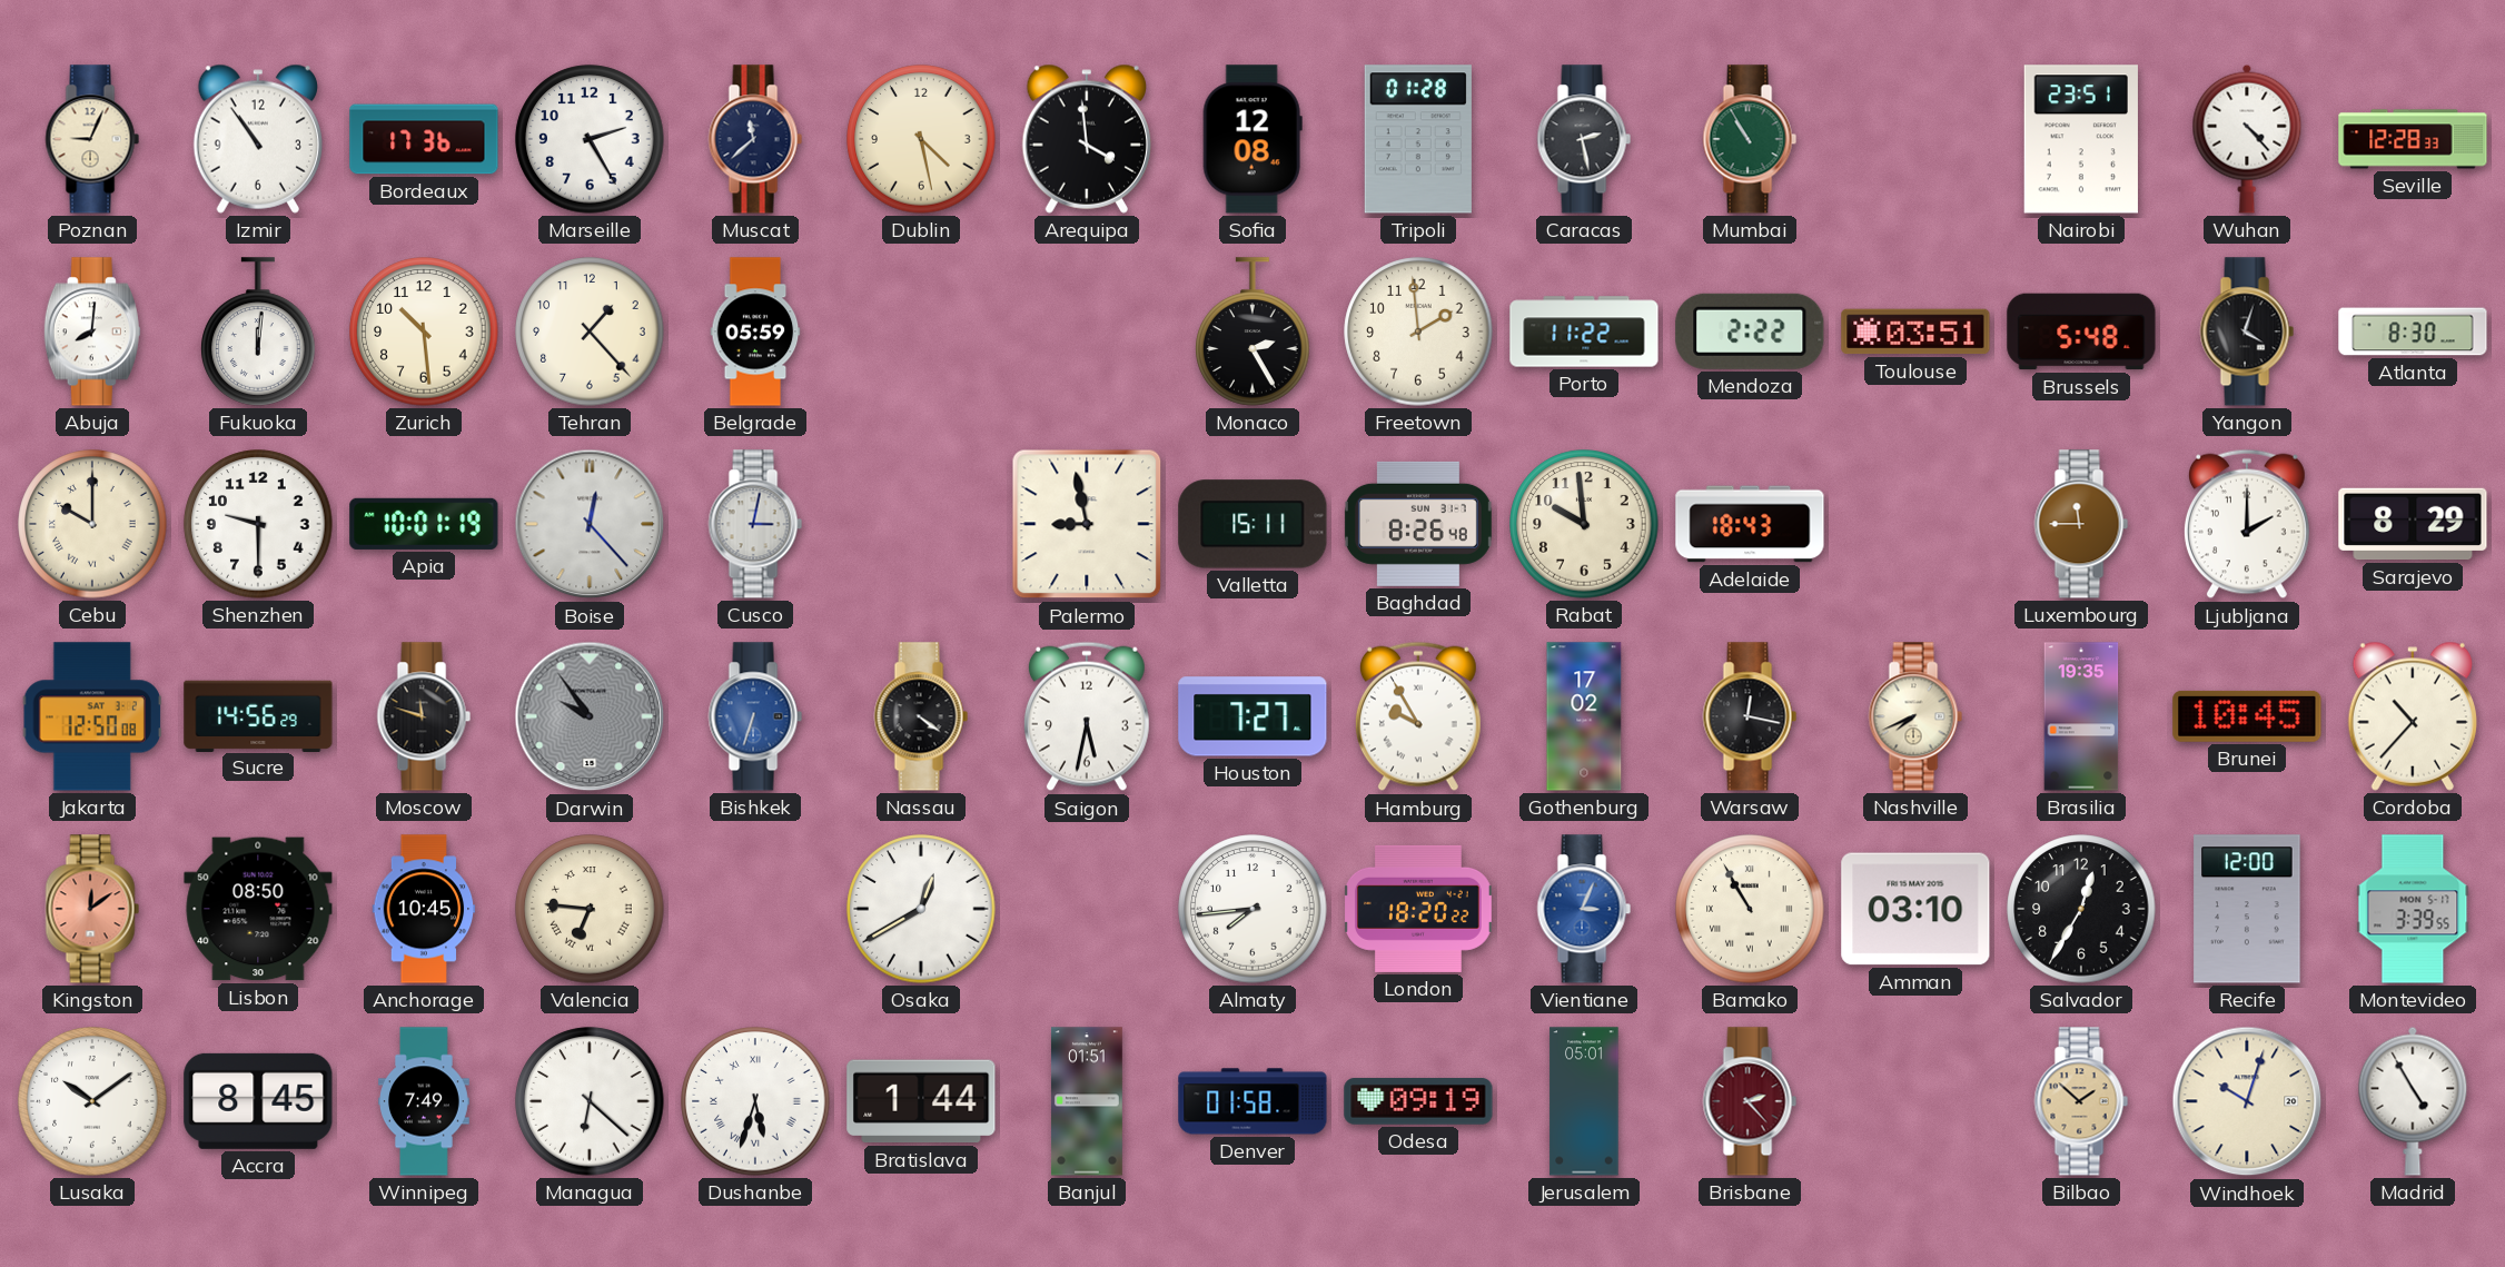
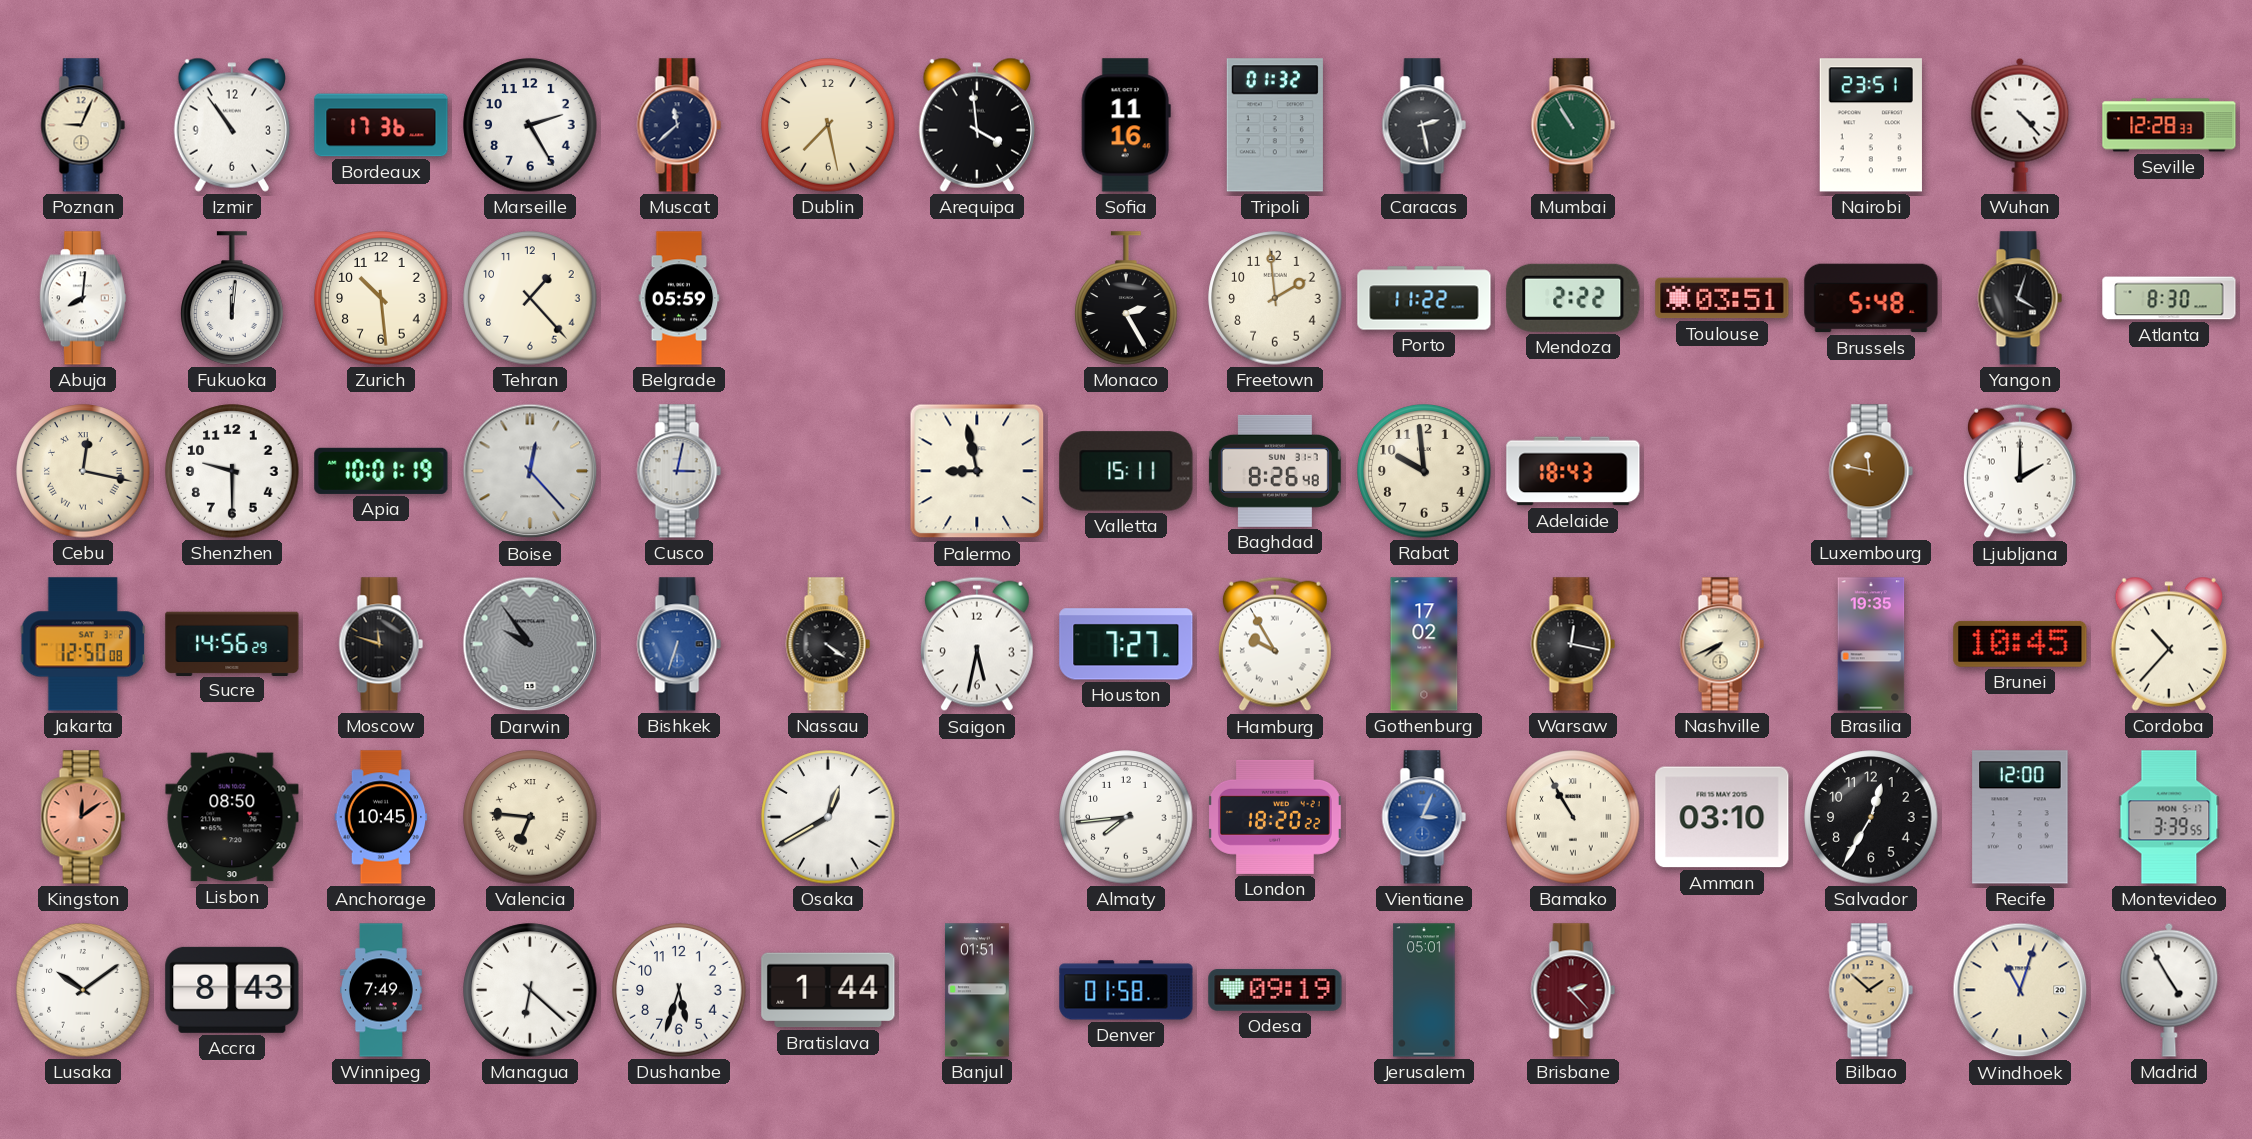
Dublin: 4:28 -> 7:28 (828, 125)
Sofia: 12:08 -> 11:16 (1126, 125)
Tripoli: 01:28 -> 01:32 (1275, 125)
Cebu: 10:00 -> 12:17 (83, 471)
Luxembourg: 11:45 -> 11:47 (1871, 471)
Sarajevo: 8:29 -> none (2413, 524)
Accra: 8:45 -> 8:43 (232, 990)
Dushanbe numerals: Roman -> Arabic (679, 990)
Windhoek: 10:03 -> 11:03 (2020, 990)
